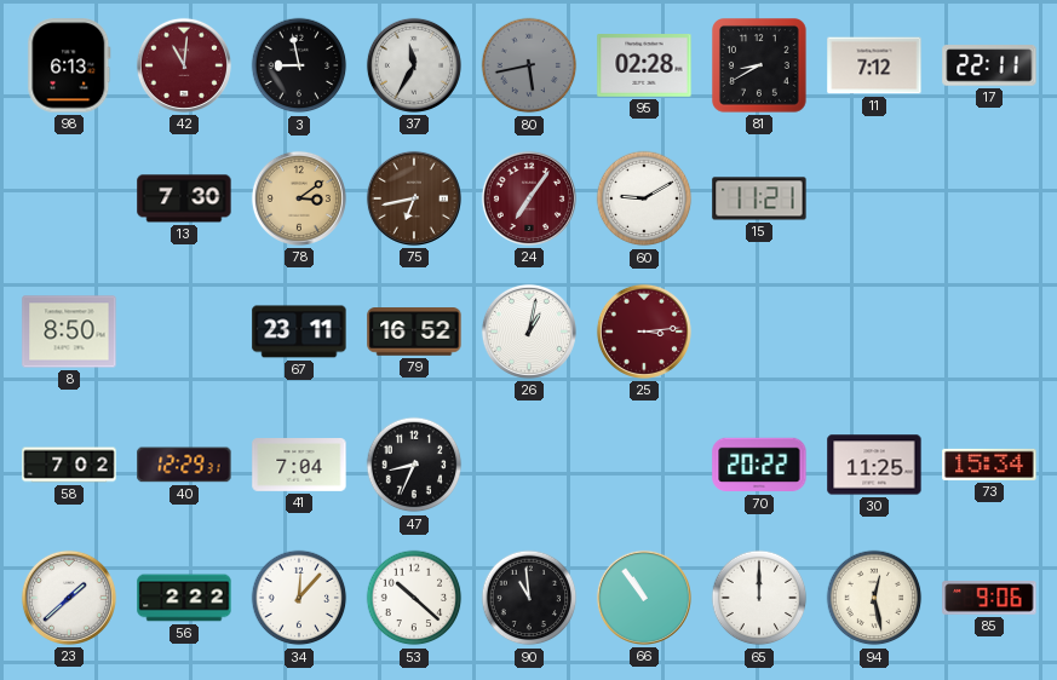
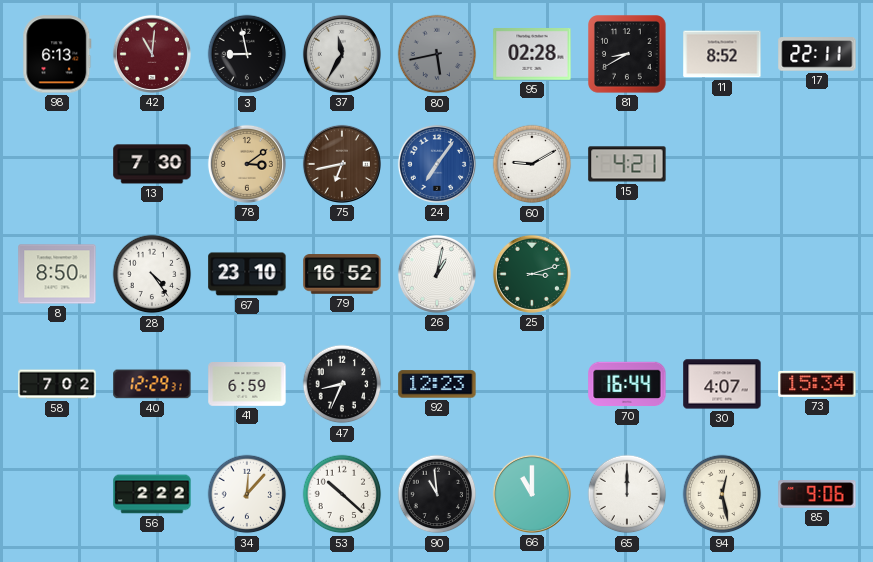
11: 7:12 -> 8:52 (722, 54)
24 dial: burgundy -> blue (437, 164)
15: 11:21 -> 4:21 (627, 164)
28: none -> 4:24 (152, 274)
67: 23:11 -> 23:10 (247, 274)
25: 3:14 -> 3:12 (532, 274)
25 dial: burgundy -> green (532, 274)
41: 7:04 -> 6:59 (247, 385)
92: none -> 12:23 (437, 384)
70: 20:22 -> 16:44 (627, 384)
30: 11:25 -> 4:07 (722, 384)
23: 1:38 -> none (69, 598)
66: 10:54 -> 11:00 (532, 494)
